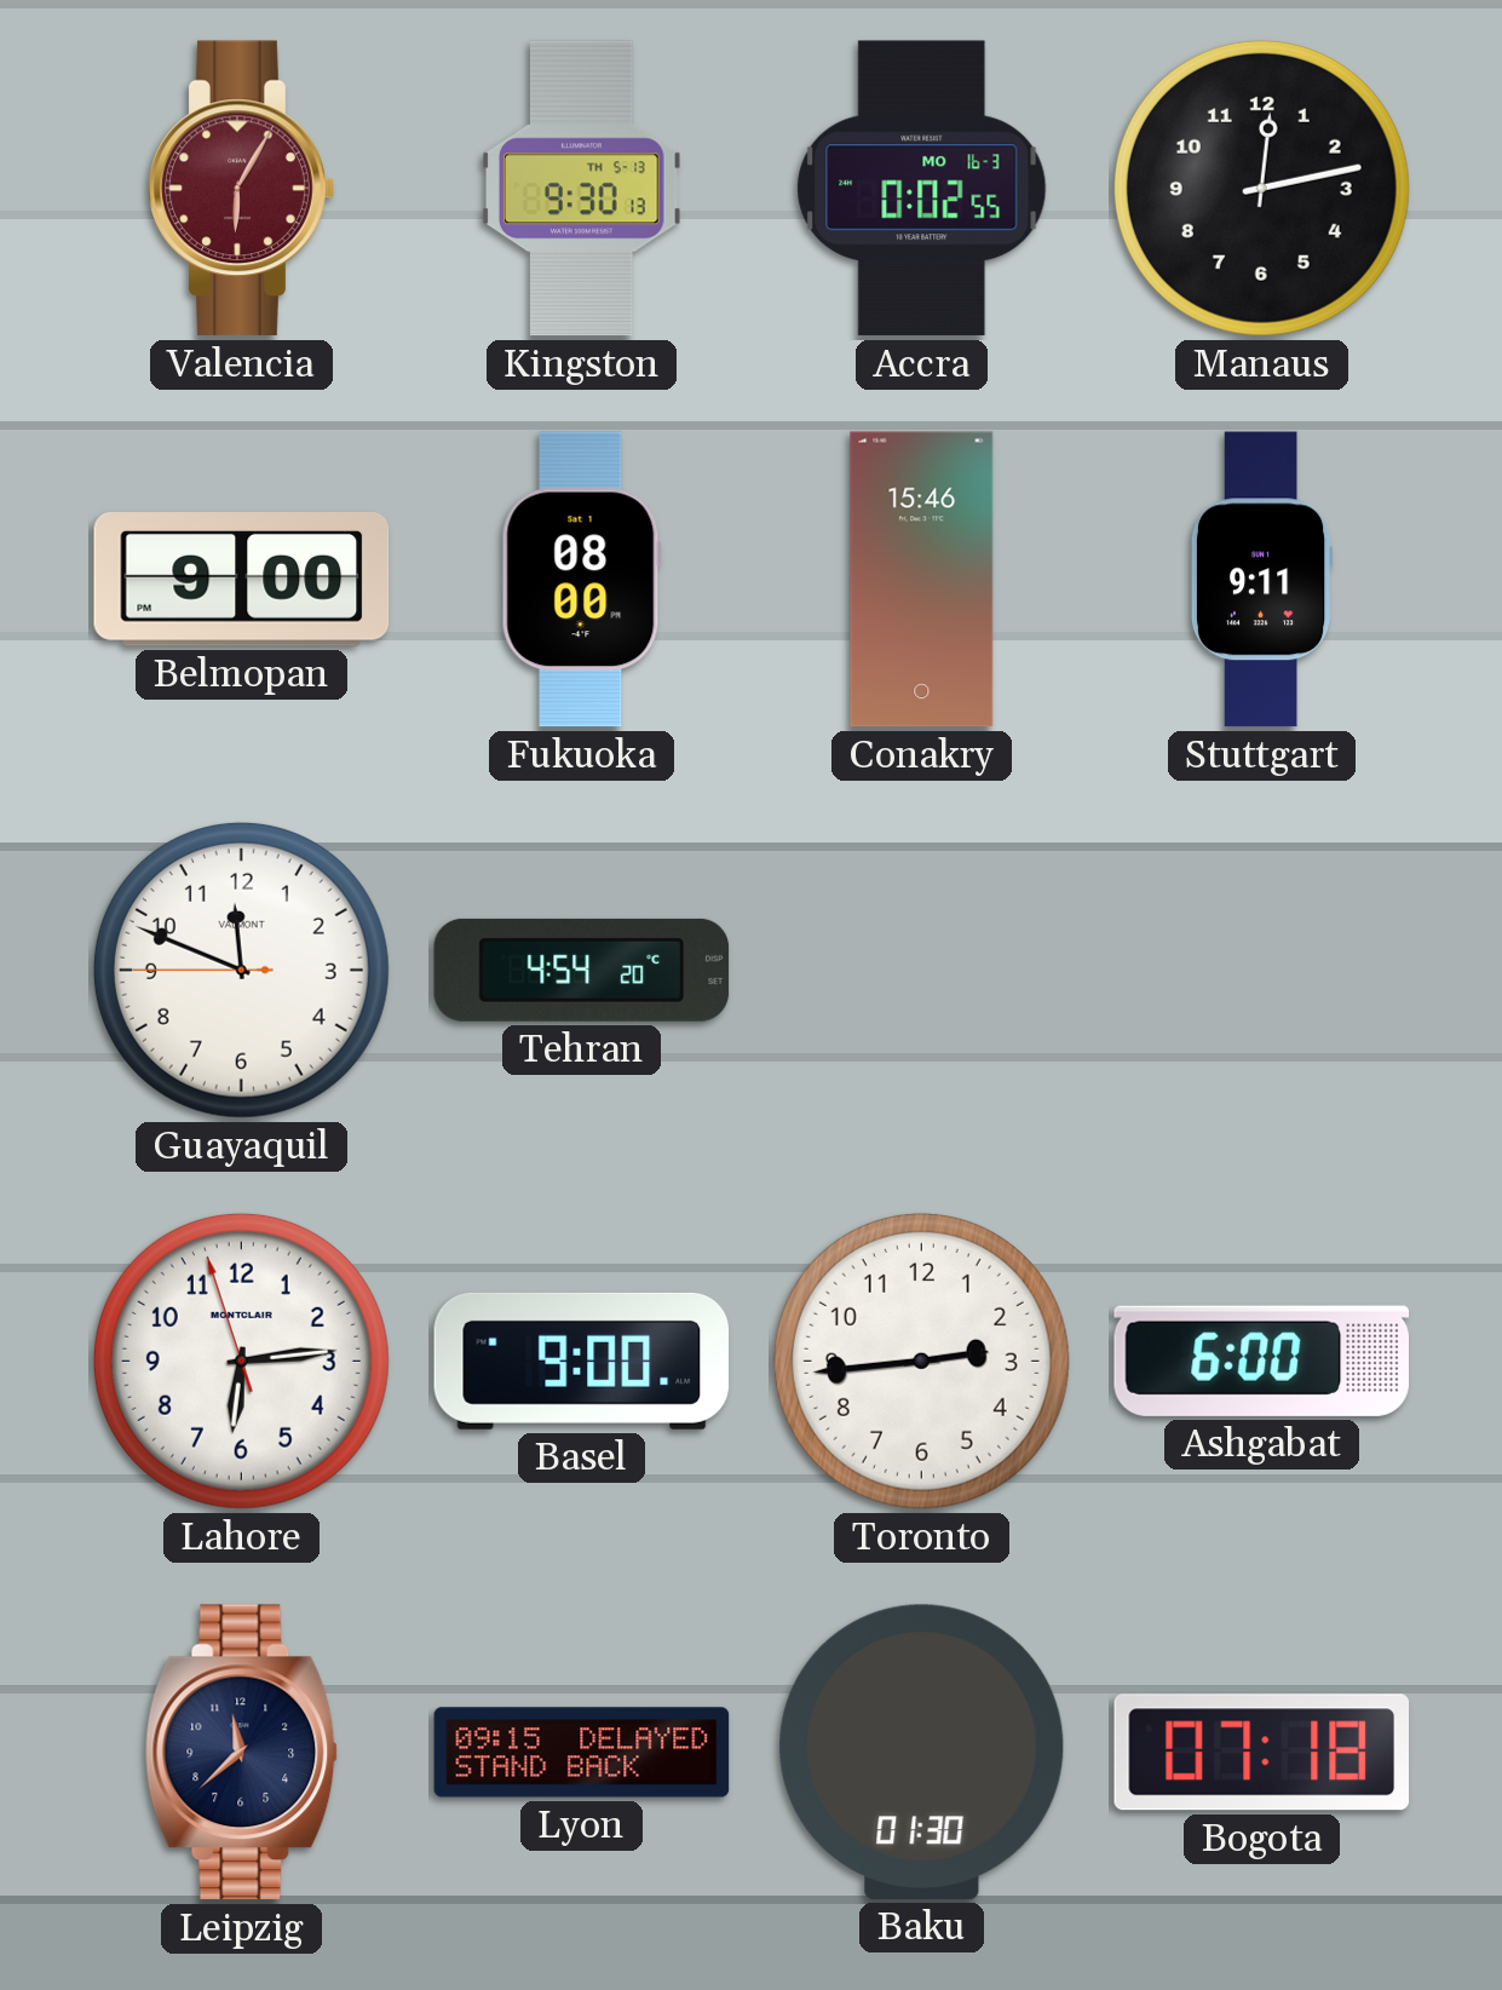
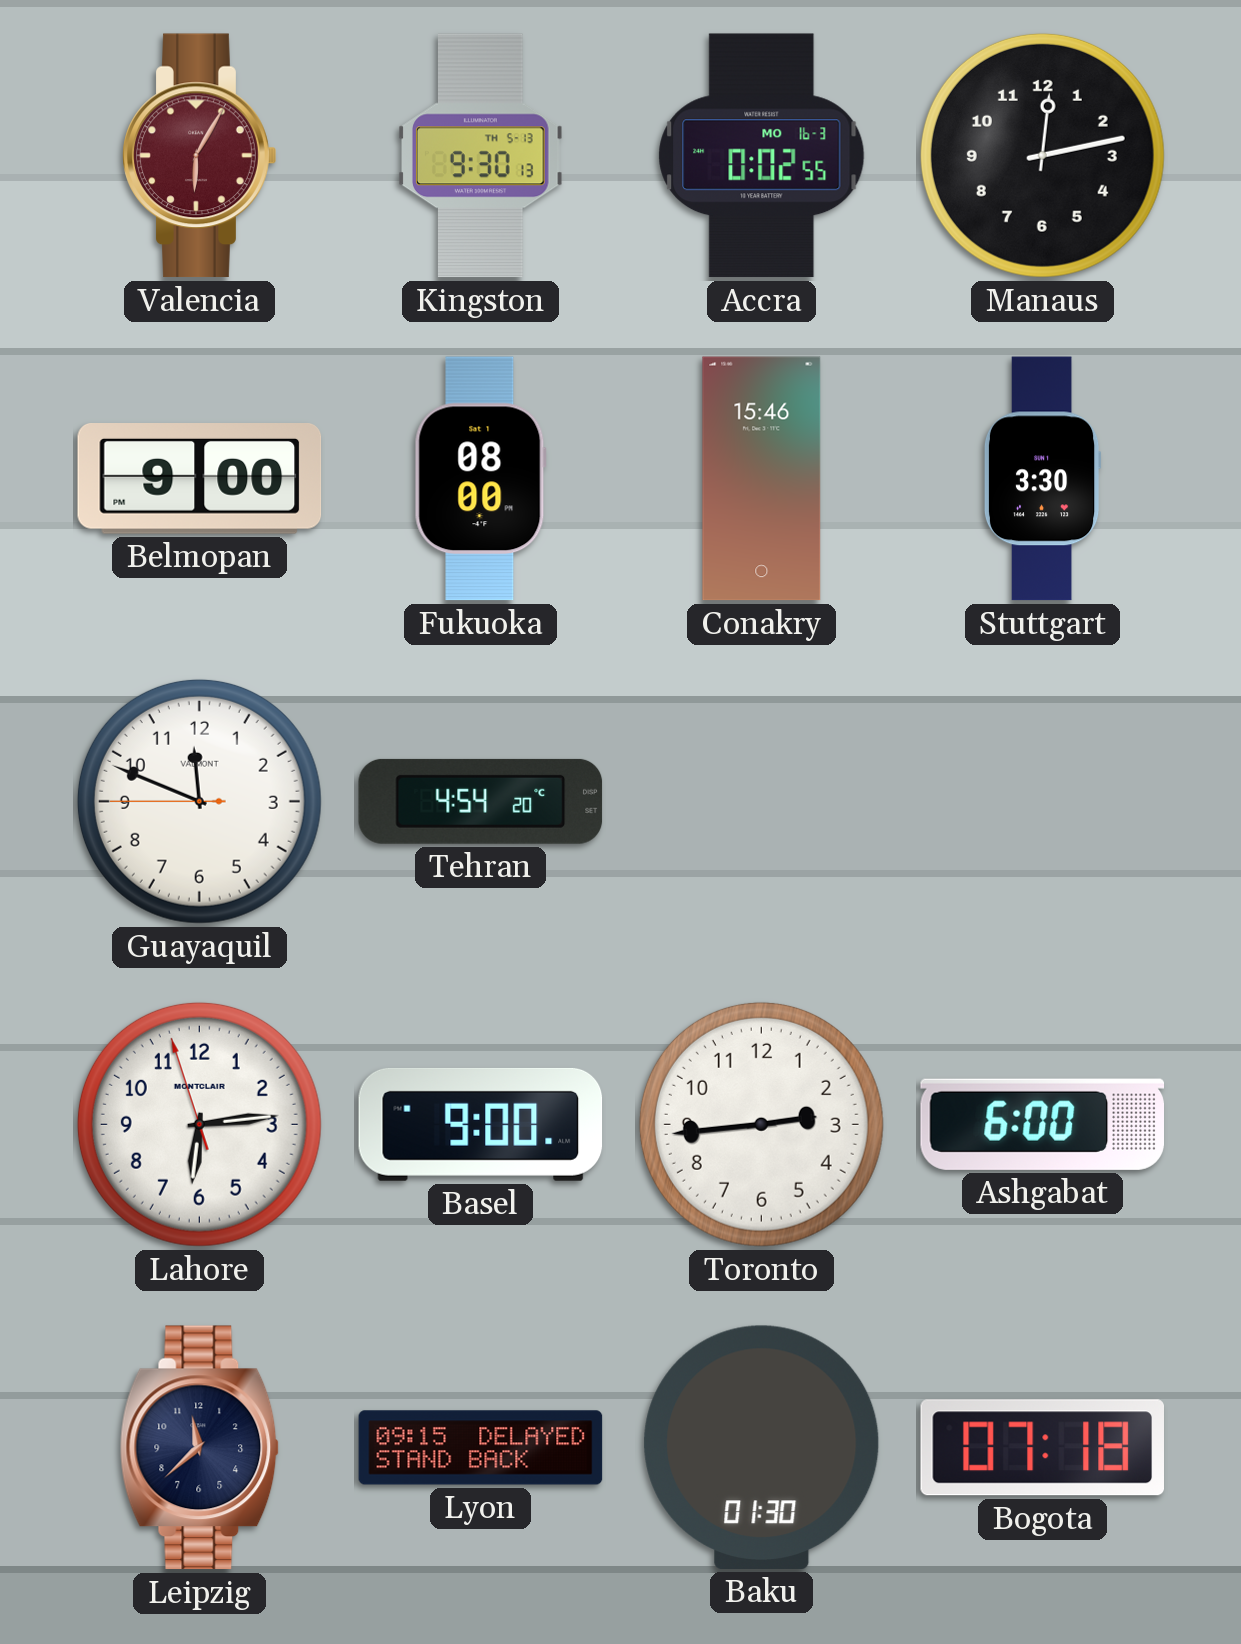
Stuttgart: 9:11 -> 3:30 (1042, 479)
